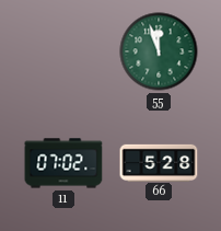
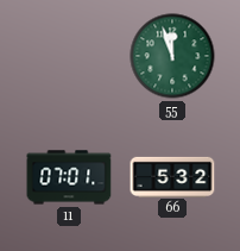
11: 07:02 -> 07:01 (69, 177)
66: 5:28 -> 5:32 (172, 176)
